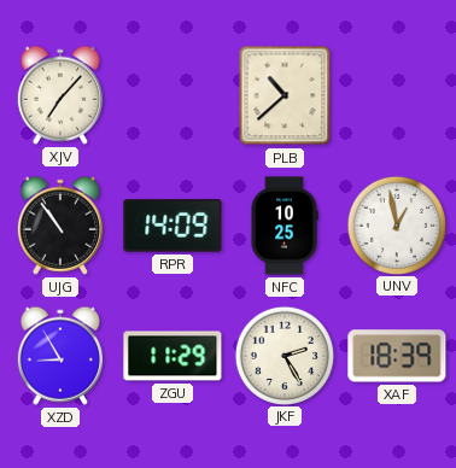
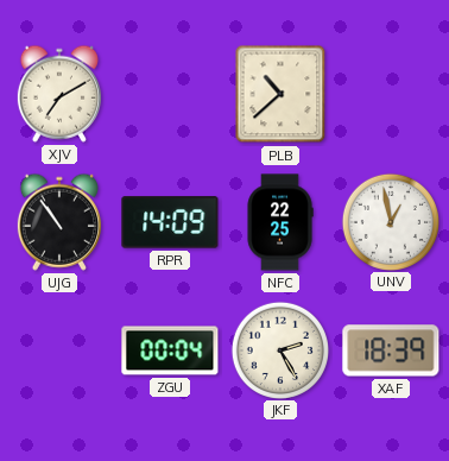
XJV: 7:07 -> 7:10 (59, 94)
NFC: 10:25 -> 22:25 (280, 222)
XZD: 8:55 -> none (60, 356)
ZGU: 11:29 -> 00:04 (170, 351)
